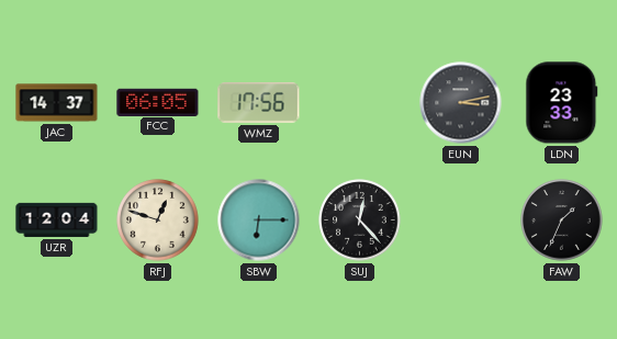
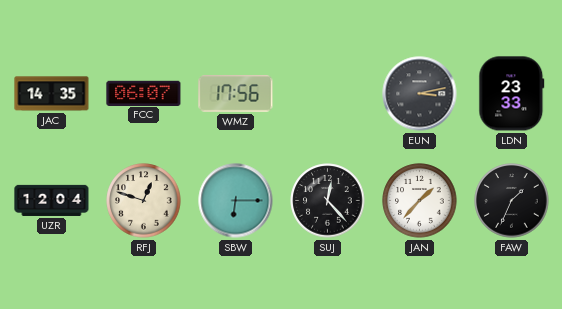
JAC: 14:37 -> 14:35 (52, 94)
FCC: 06:05 -> 06:07 (144, 93)
JAN: none -> 1:37 (420, 201)
